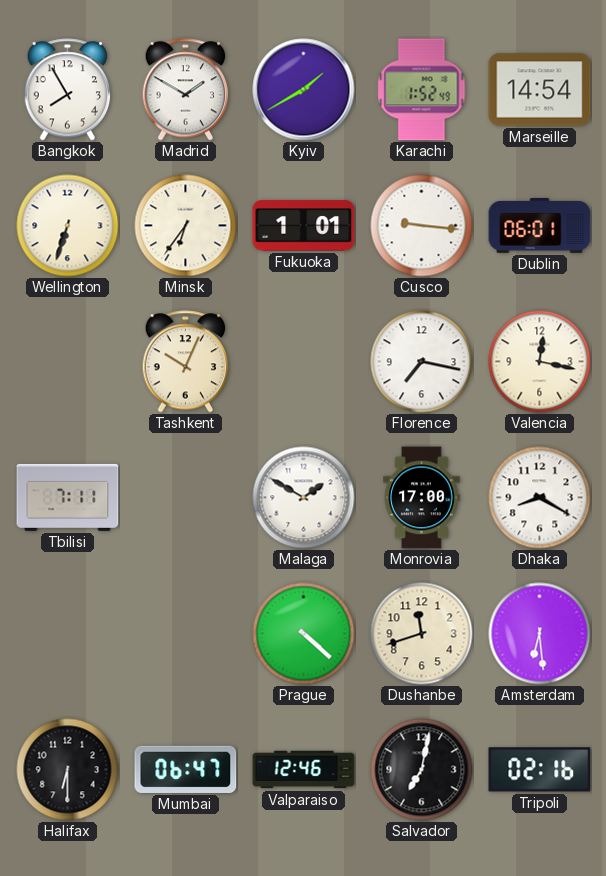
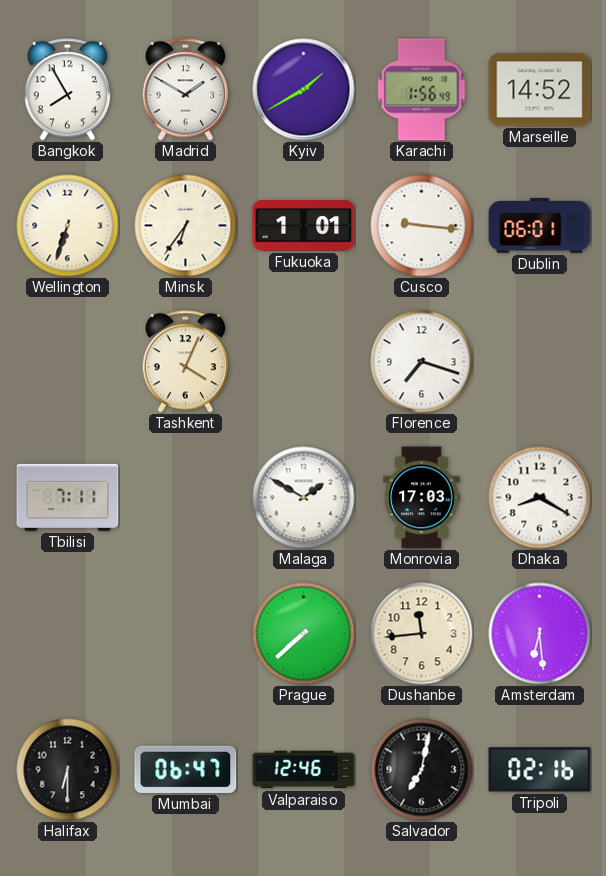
Karachi: 1:52 -> 1:56 (422, 90)
Marseille: 14:54 -> 14:52 (540, 90)
Tashkent: 10:04 -> 4:04 (186, 362)
Florence: 7:17 -> 7:18 (422, 362)
Valencia: 12:17 -> none (540, 362)
Monrovia: 17:00 -> 17:03 (422, 498)
Prague: 4:22 -> 7:38 (304, 634)
Dushanbe: 11:42 -> 11:44 (422, 634)
